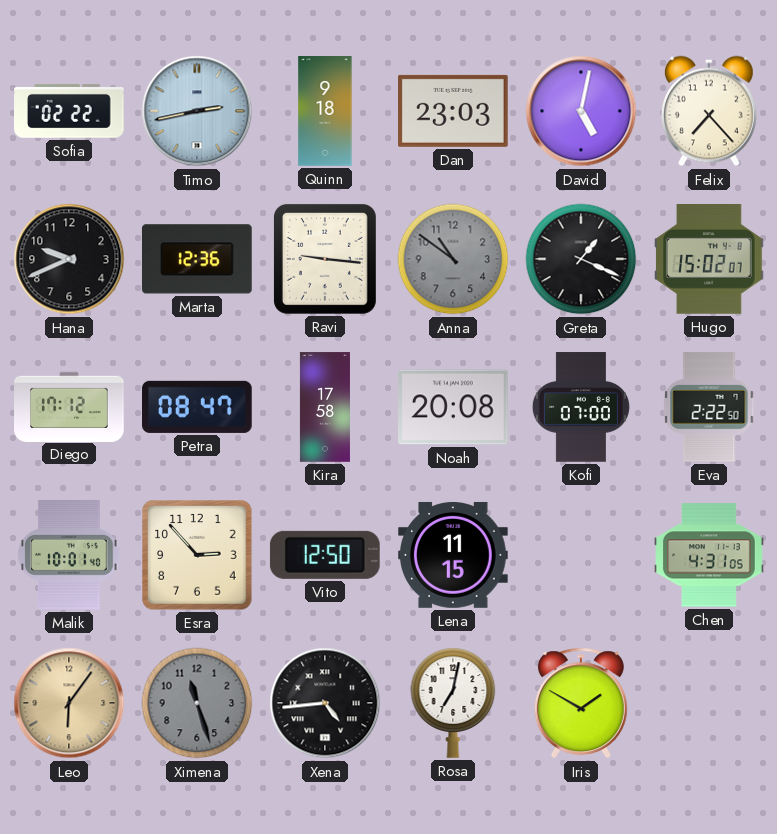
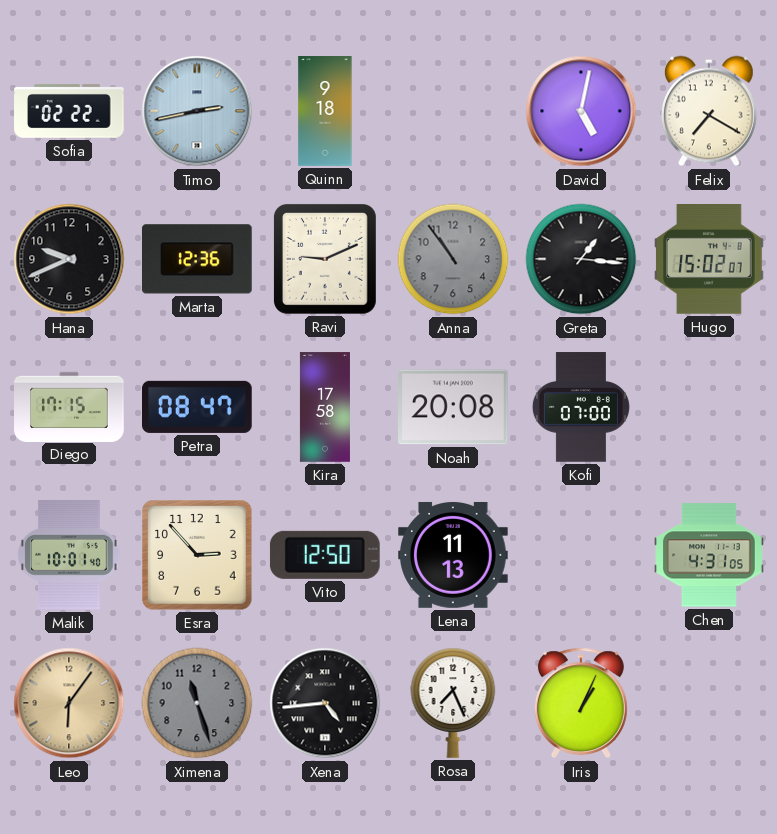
Dan: 23:03 -> none (454, 111)
Felix: 7:23 -> 7:20 (709, 111)
Ravi: 9:16 -> 9:11 (325, 259)
Anna: 10:51 -> 10:54 (453, 259)
Greta: 1:19 -> 1:16 (581, 259)
Diego: 17:12 -> 17:15 (69, 406)
Eva: 2:22 -> none (709, 407)
Lena: 11:15 -> 11:13 (454, 555)
Rosa: 7:02 -> 7:26 (453, 703)
Iris: 1:50 -> 1:04 (581, 703)
